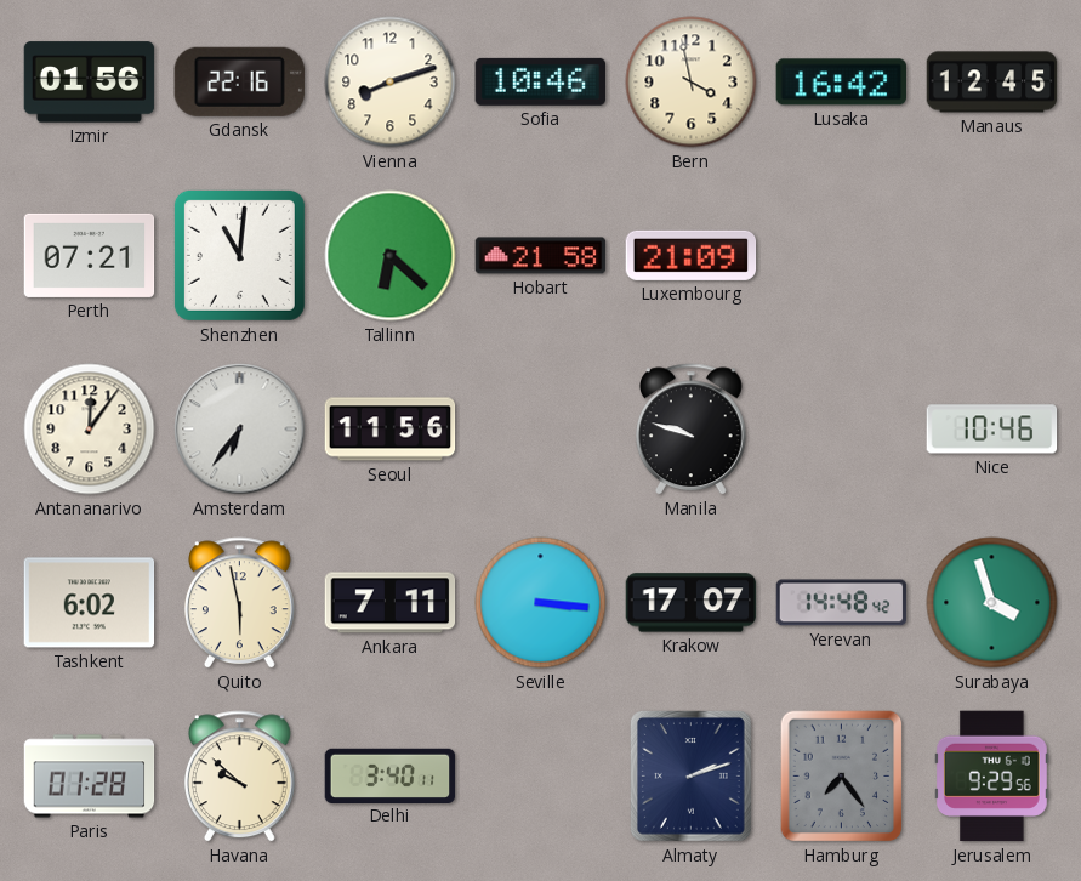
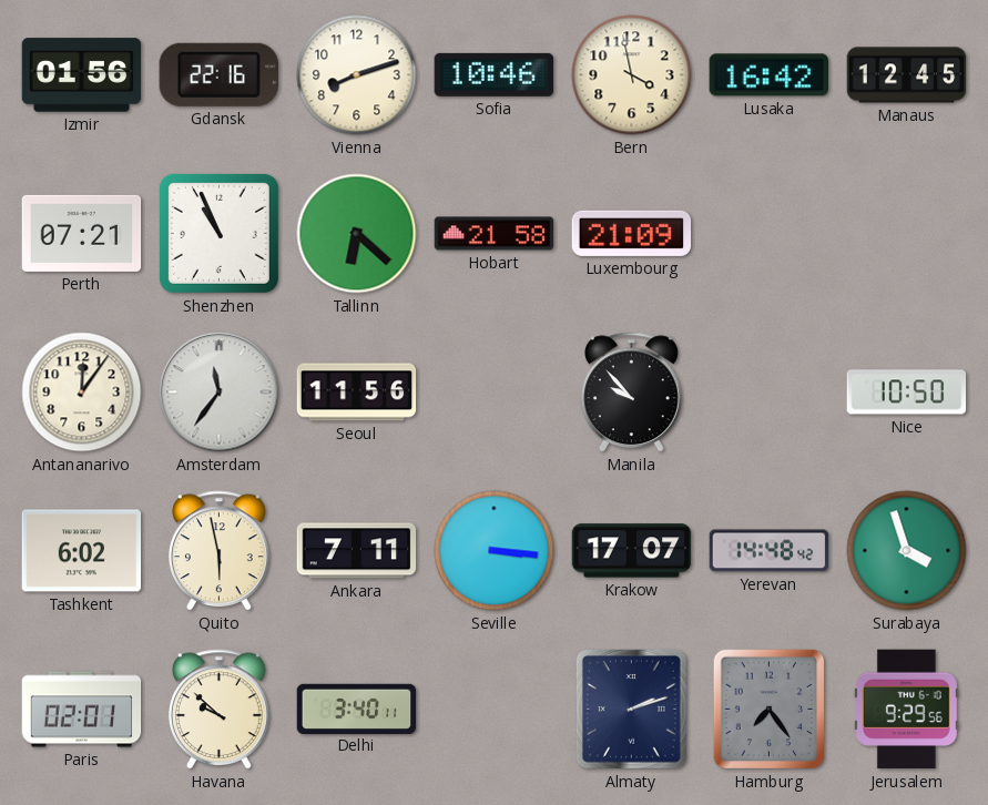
Shenzhen: 11:01 -> 10:56 (218, 233)
Amsterdam: 6:36 -> 11:36 (220, 393)
Manila: 9:48 -> 9:53 (631, 393)
Nice: 10:46 -> 10:50 (907, 393)
Paris: 01:28 -> 02:01 (82, 710)
